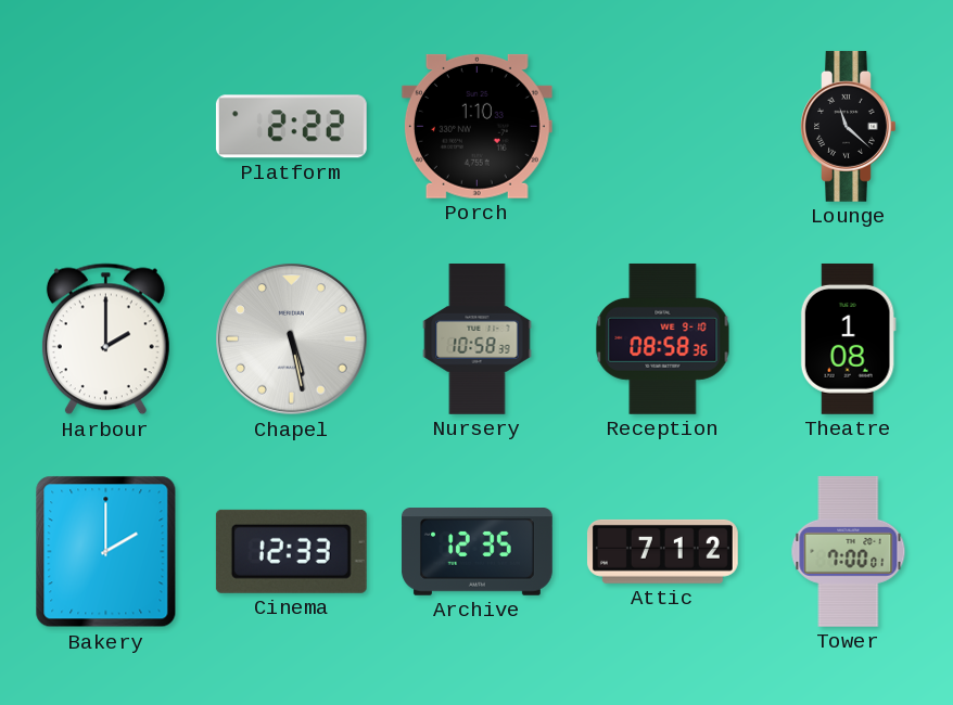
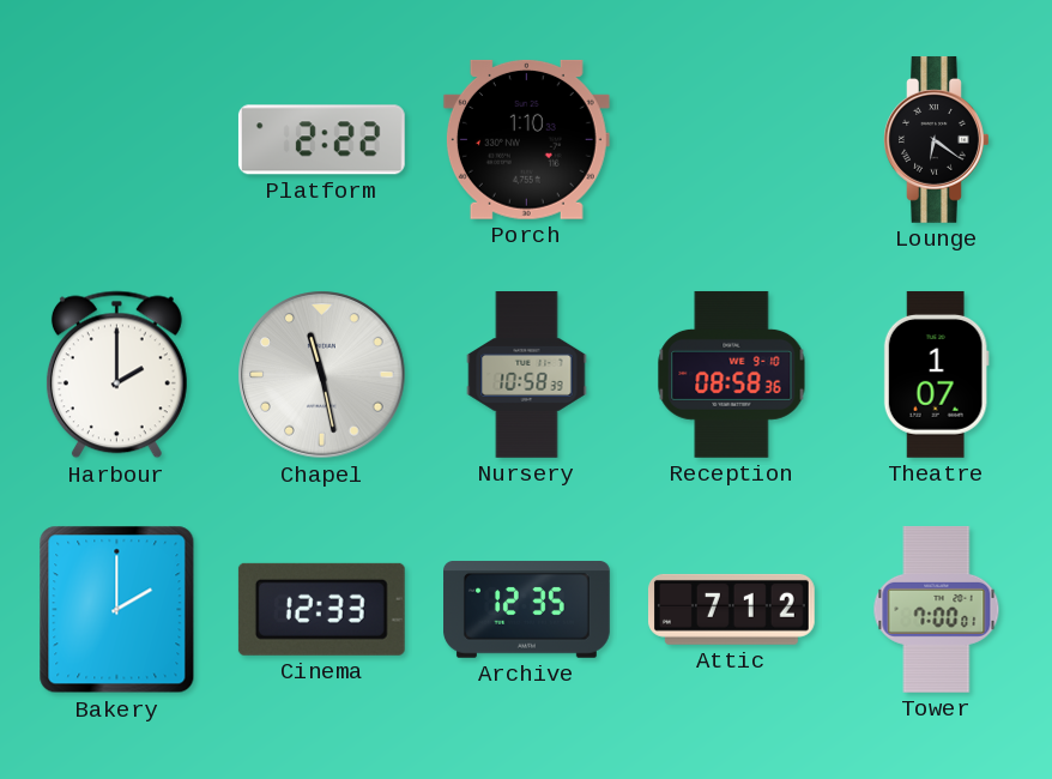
Lounge: 11:22 -> 6:21 (937, 139)
Chapel: 5:28 -> 11:28 (322, 375)
Theatre: 1:08 -> 1:07 (936, 374)
